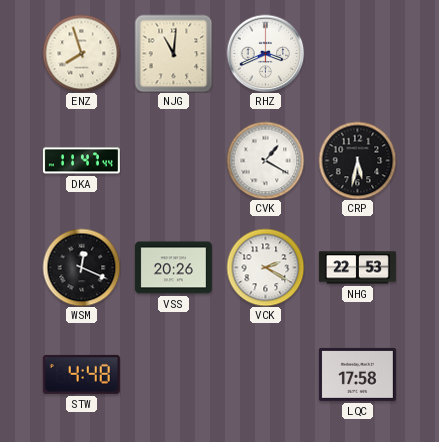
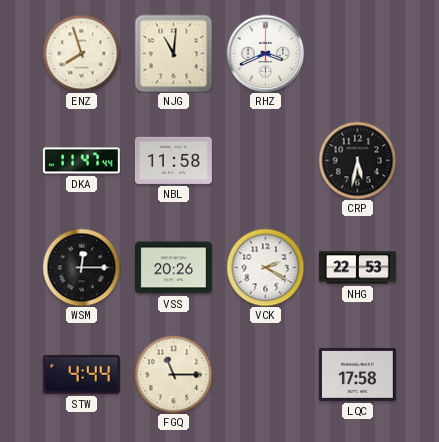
NBL: none -> 11:58 (173, 160)
CVK: 1:20 -> none (265, 160)
WSM: 12:19 -> 12:15 (81, 267)
STW: 4:48 -> 4:44 (81, 374)
FGQ: none -> 11:15 (173, 374)
